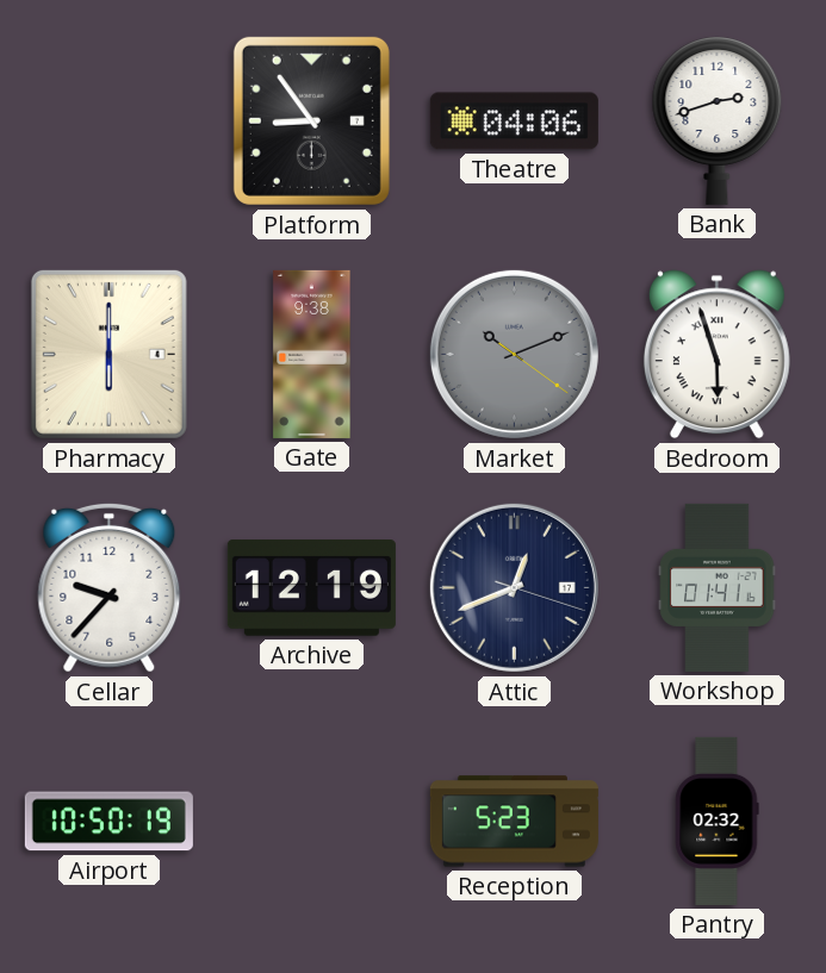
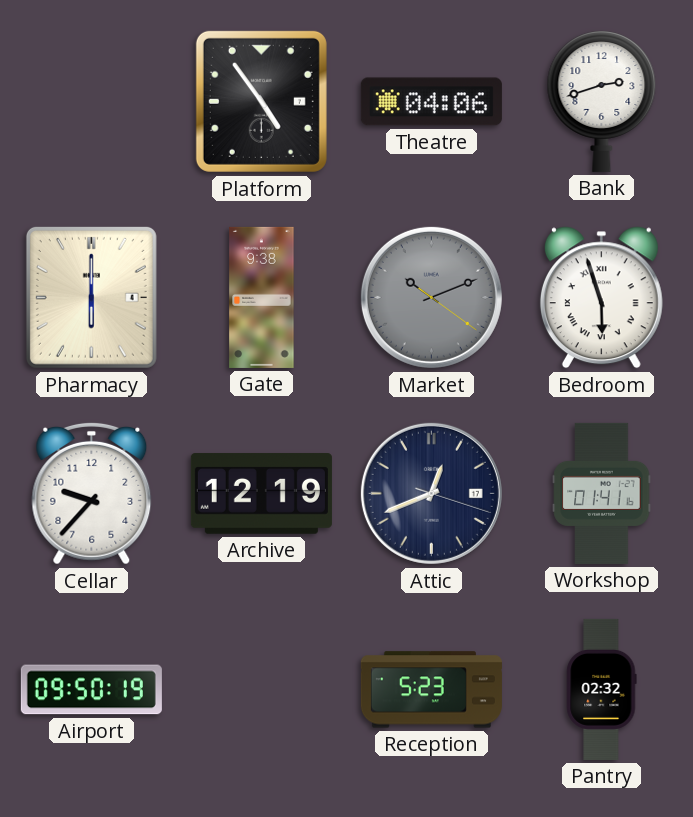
Platform: 8:54 -> 4:54 (261, 101)
Airport: 10:50 -> 09:50 (91, 690)
